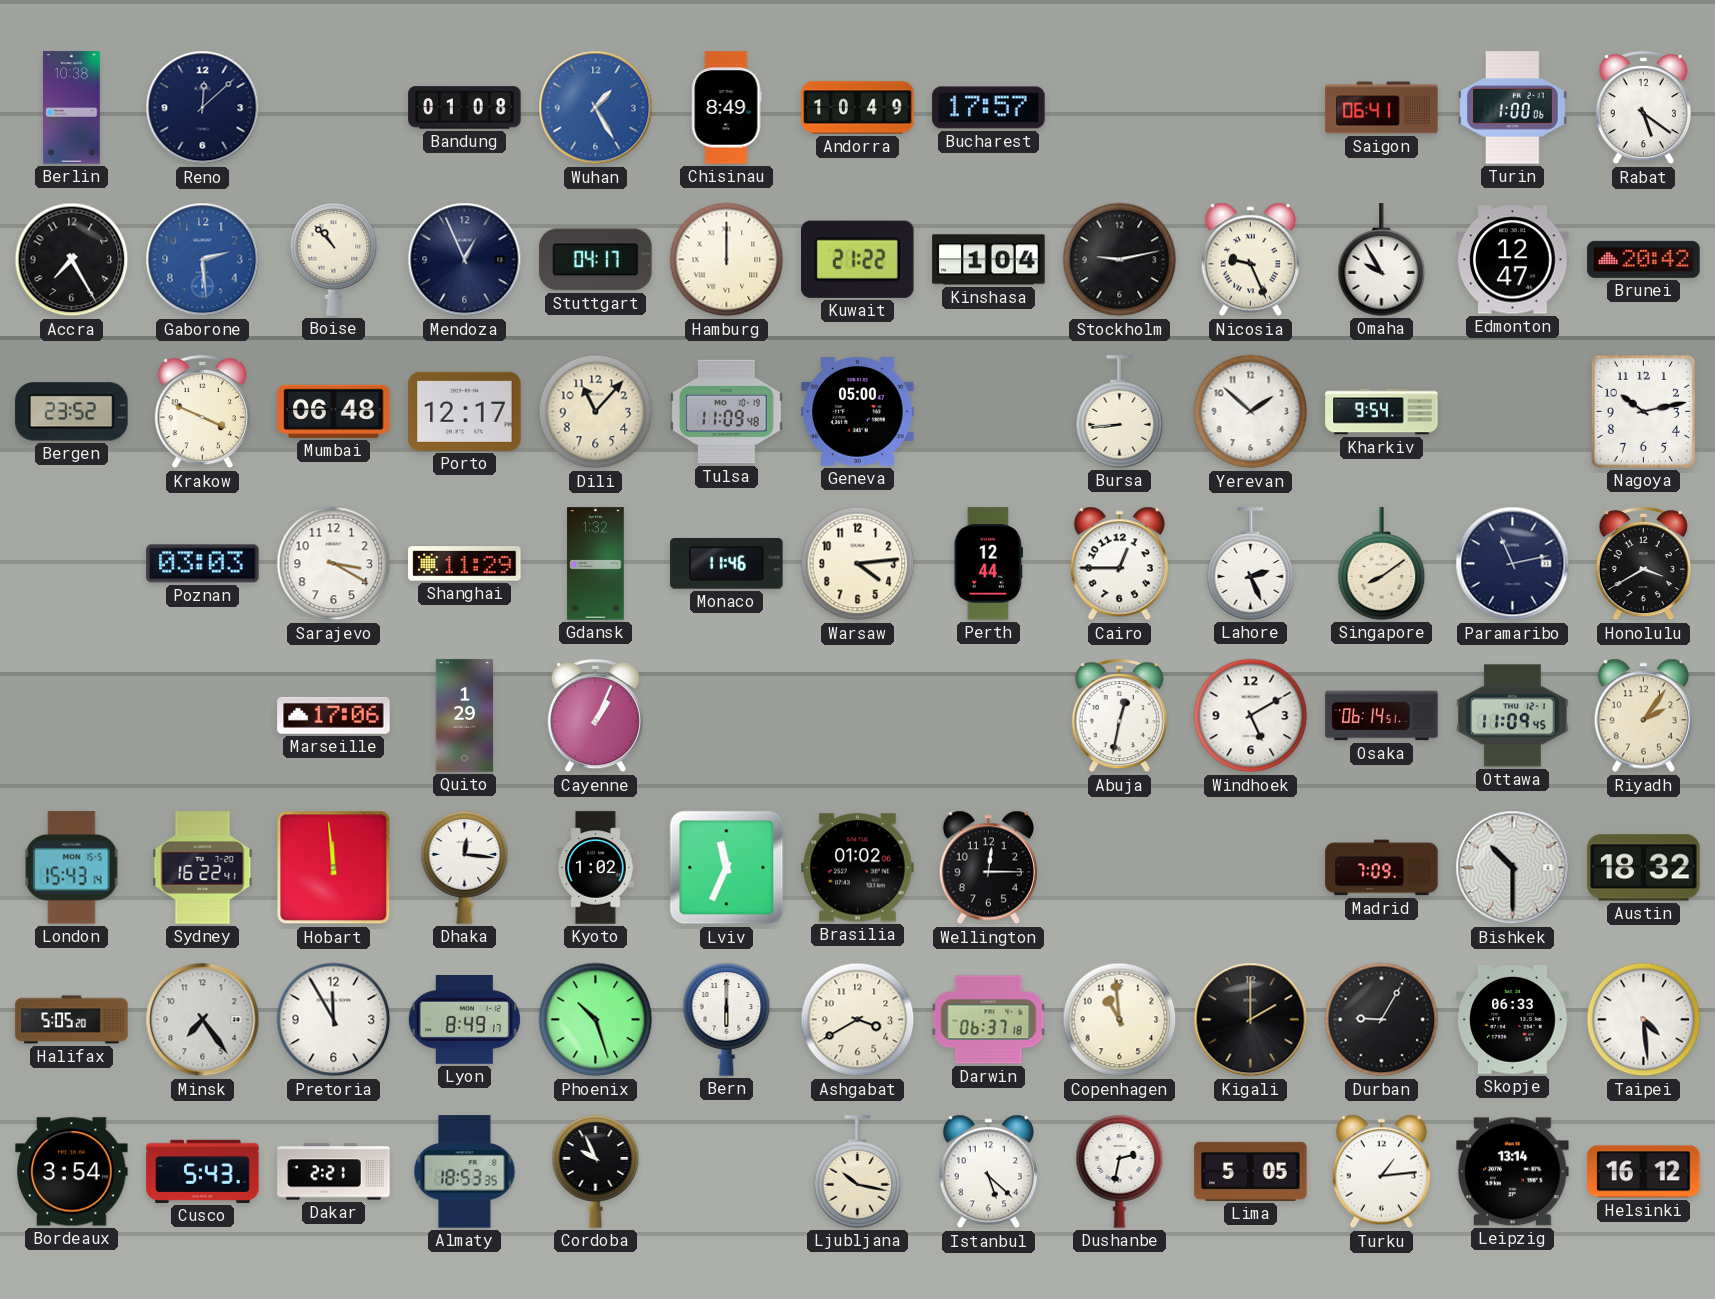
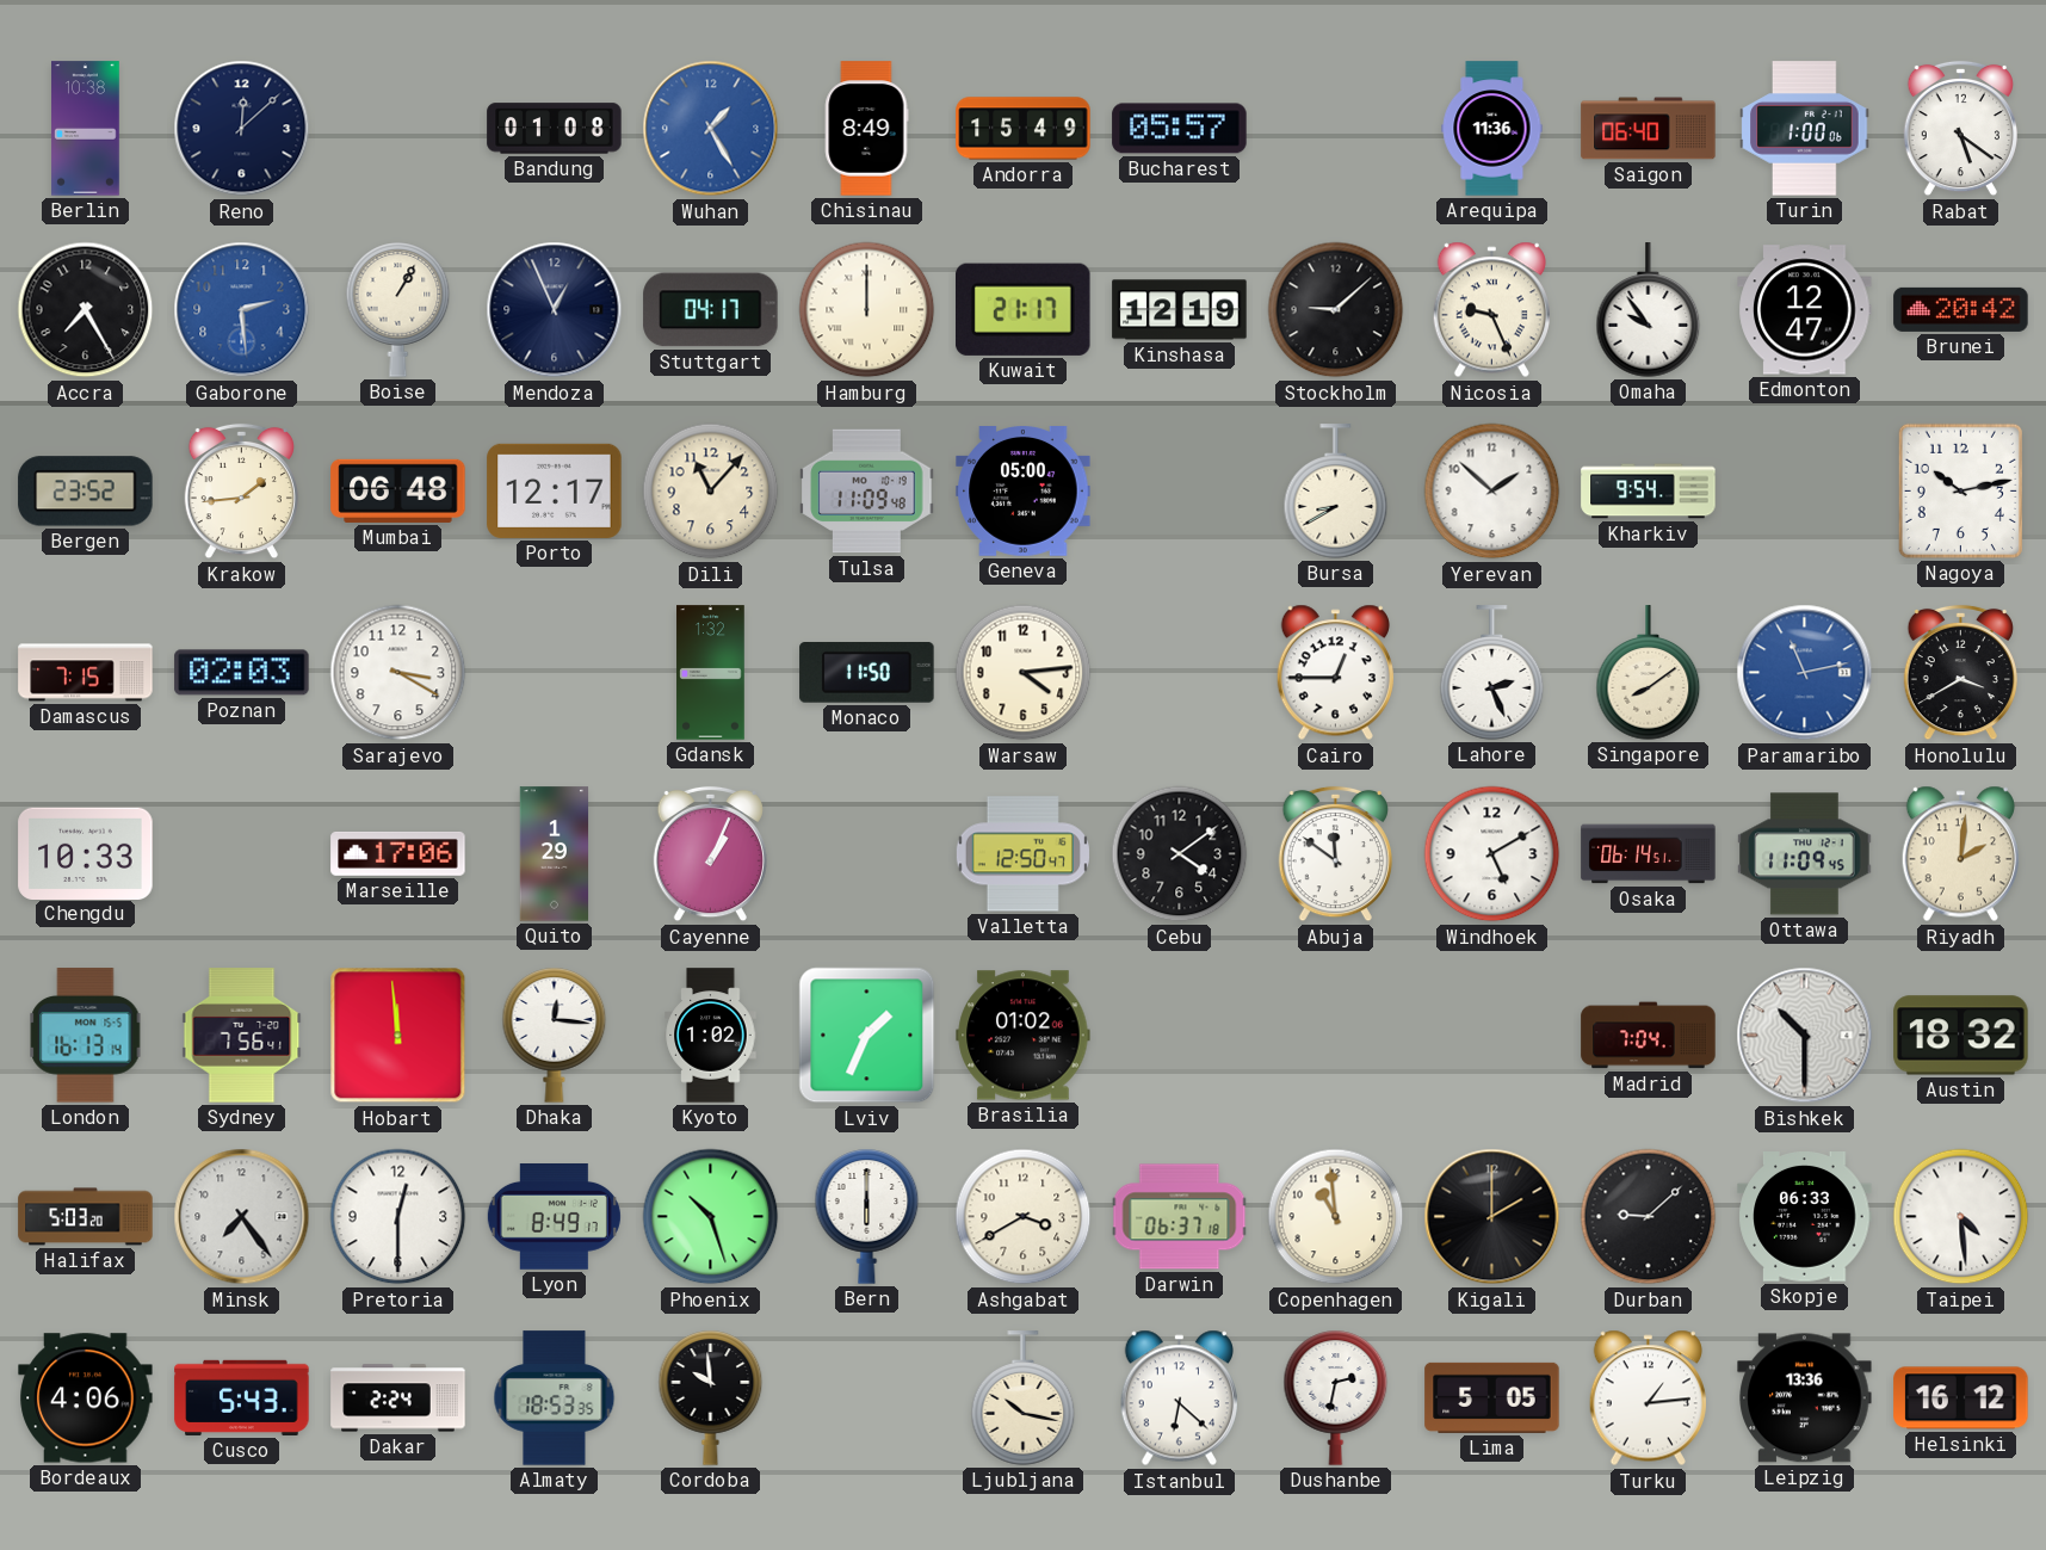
Andorra: 10:49 -> 15:49 (1024, 129)
Bucharest: 17:57 -> 05:57 (1180, 129)
Arequipa: none -> 11:36 (1492, 129)
Saigon: 06:41 -> 06:40 (1649, 129)
Boise: 10:53 -> 1:05 (398, 310)
Kuwait: 21:22 -> 21:17 (1024, 309)
Kinshasa: 1:04 -> 12:19 (1180, 310)
Stockholm: 9:13 -> 9:08 (1336, 310)
Omaha: 9:55 -> 9:54 (1649, 310)
Krakow: 3:49 -> 1:44 (241, 492)
Bursa: 8:44 -> 8:40 (1336, 492)
Damascus: none -> 7:15 (86, 673)
Poznan: 03:03 -> 02:03 (242, 673)
Shanghai: 11:29 -> none (465, 564)
Monaco: 11:46 -> 11:50 (867, 673)
Perth: 12:44 -> none (988, 564)
Paramaribo dial: navy -> blue (1805, 673)
Chengdu: none -> 10:33 (86, 853)
Valletta: none -> 12:50 (1022, 854)
Cebu: none -> 4:09 (1180, 854)
Abuja: 12:32 -> 11:51 (1335, 854)
Riyadh: 2:06 -> 2:01 (1960, 854)
London: 15:43 -> 16:13 (86, 1036)
Sydney: 16:22 -> 7:56 (242, 1036)
Lviv: 11:34 -> 1:34 (867, 1036)
Wellington: 12:15 -> none (988, 868)
Madrid: 7:09 -> 7:04 (1649, 1036)
Halifax: 5:05 -> 5:03 (86, 1217)
Pretoria: 11:55 -> 12:30 (398, 1217)
Durban: 9:05 -> 9:08 (1649, 1217)
Bordeaux: 3:54 -> 4:06 (86, 1398)
Dakar: 2:21 -> 2:24 (398, 1398)
Cordoba: 9:56 -> 9:59 (711, 1398)
Istanbul: 5:22 -> 6:22 (1179, 1398)
Leipzig: 13:14 -> 13:36 (1805, 1398)
